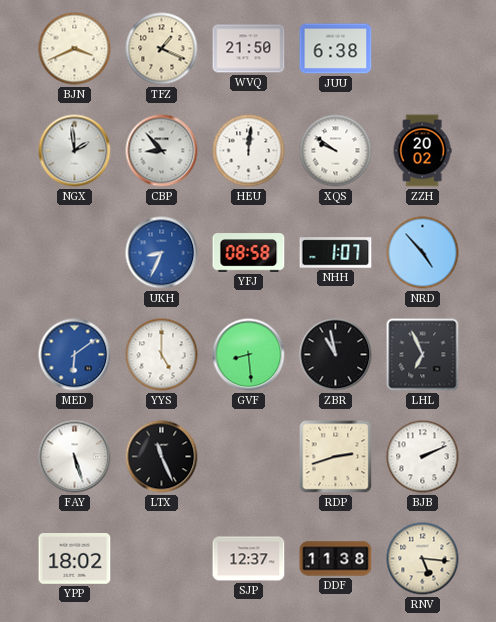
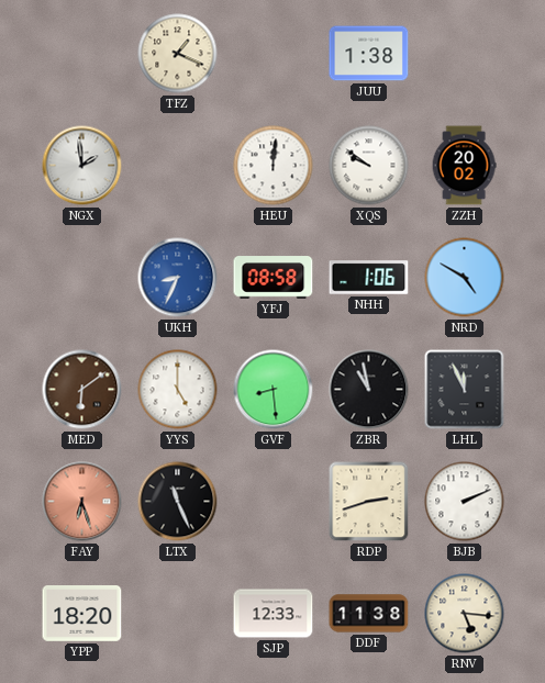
BJN: 3:41 -> none (75, 49)
WVQ: 21:50 -> none (249, 49)
JUU: 6:38 -> 1:38 (369, 54)
CBP: 8:53 -> none (162, 151)
NHH: 1:07 -> 1:06 (369, 278)
NRD: 4:53 -> 4:50 (465, 278)
MED dial: blue -> brown (82, 390)
LHL: 6:56 -> 11:56 (465, 390)
FAY: 5:27 -> 6:27 (82, 502)
FAY dial: white -> salmon (82, 502)
YPP: 18:02 -> 18:20 (82, 614)
SJP: 12:37 -> 12:33 (274, 614)
